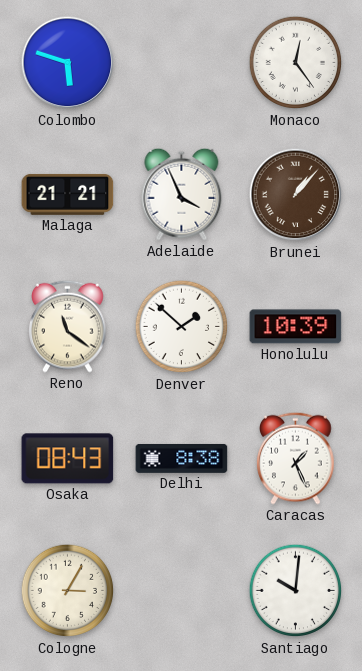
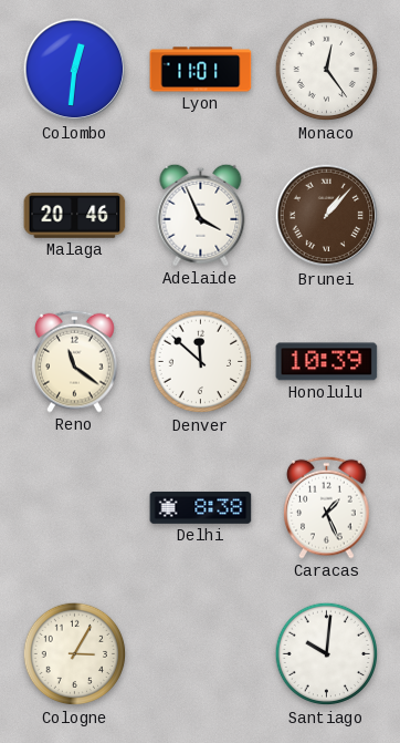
Colombo: 5:48 -> 12:31 (75, 70)
Lyon: none -> 11:01 (201, 70)
Malaga: 21:21 -> 20:46 (75, 215)
Denver: 1:52 -> 11:52 (201, 362)
Osaka: 08:43 -> none (68, 459)
